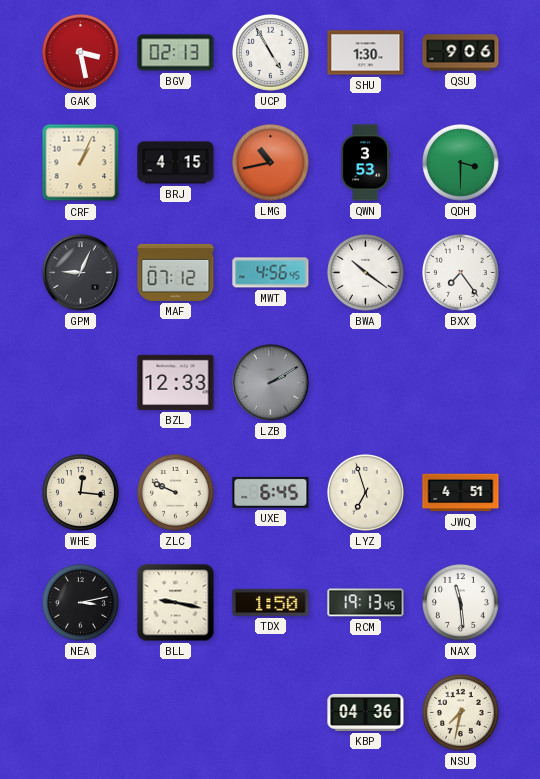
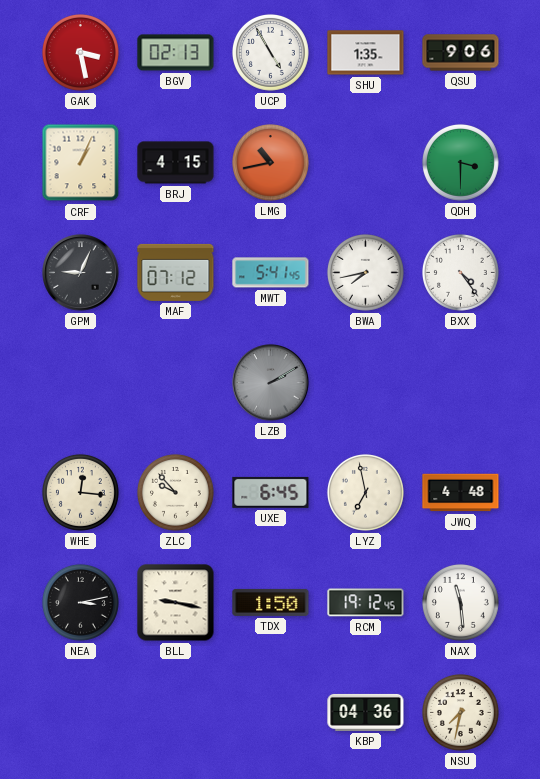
SHU: 1:30 -> 1:35 (366, 53)
QWN: 3:53 -> none (366, 163)
MWT: 4:56 -> 5:41 (271, 273)
BWA: 10:21 -> 7:43 (365, 272)
BXX: 7:24 -> 4:24 (460, 272)
BZL: 12:33 -> none (176, 382)
ZLC: 9:49 -> 9:53 (175, 492)
LYZ: 6:57 -> 6:58 (365, 492)
JWQ: 4:51 -> 4:48 (461, 493)
RCM: 19:13 -> 19:12 (366, 603)
